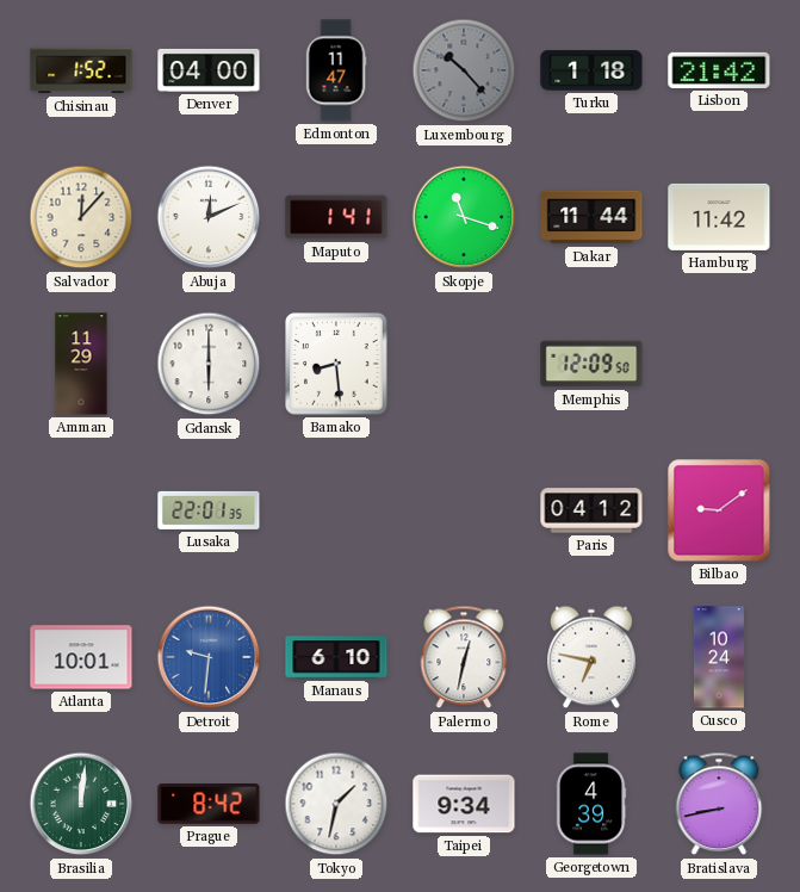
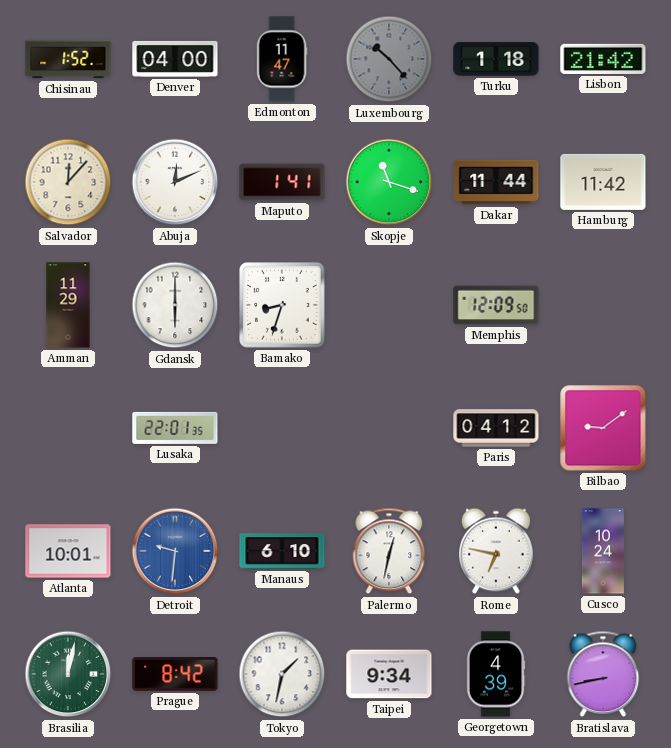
Bamako: 8:29 -> 8:33 (282, 305)
Brasilia: 12:01 -> 12:02 (68, 674)
